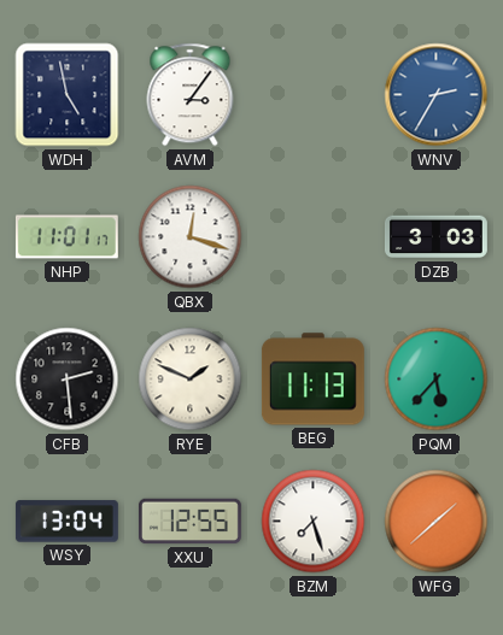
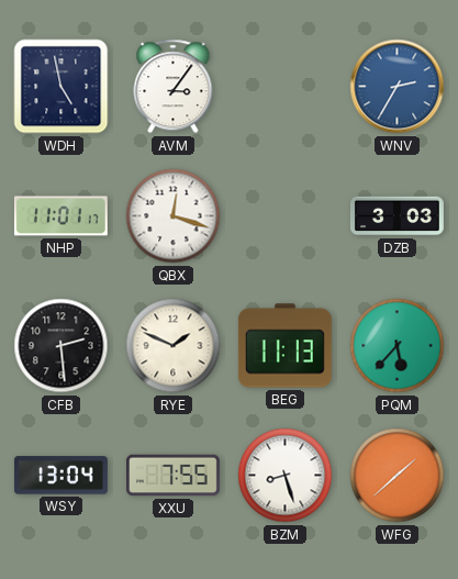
XXU: 12:55 -> 7:55 (172, 476)
BZM: 7:27 -> 8:27 (286, 476)
